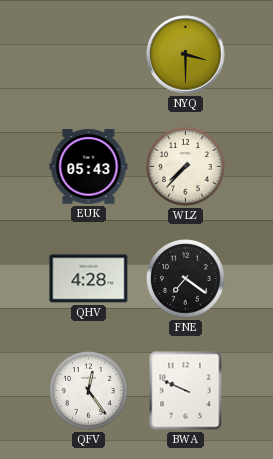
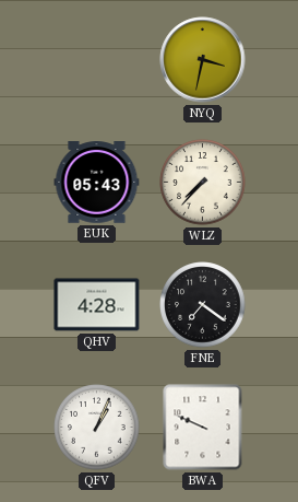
NYQ: 3:30 -> 3:32 (203, 60)
QFV: 12:24 -> 1:04 (97, 428)
